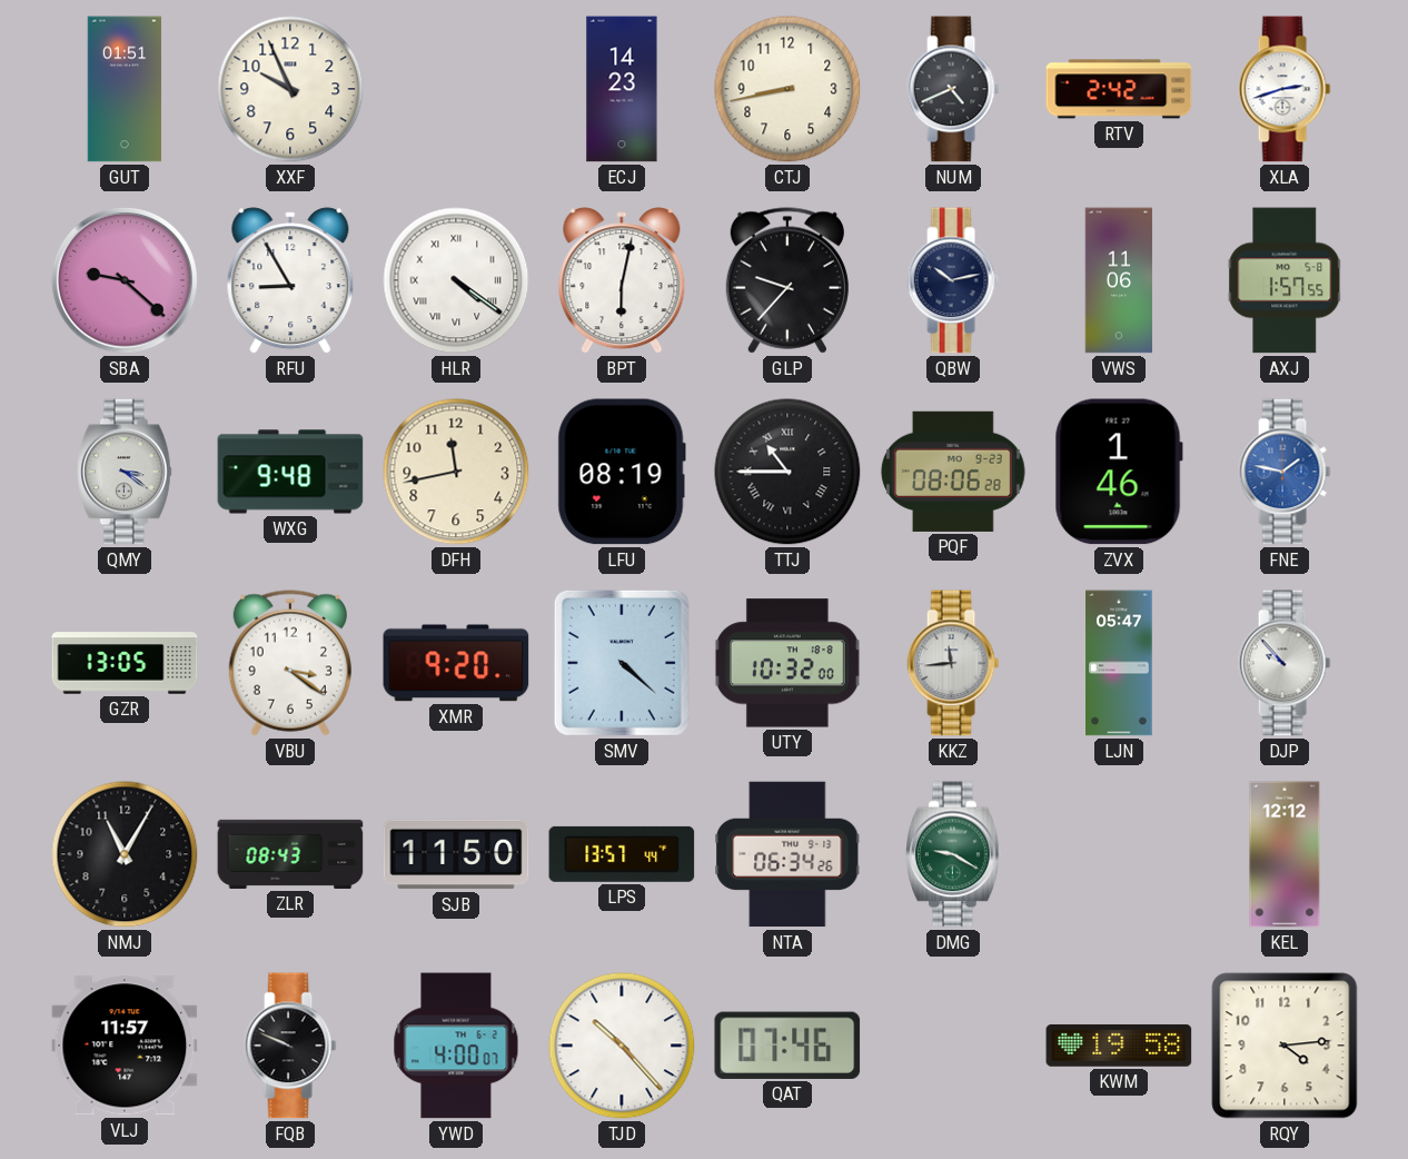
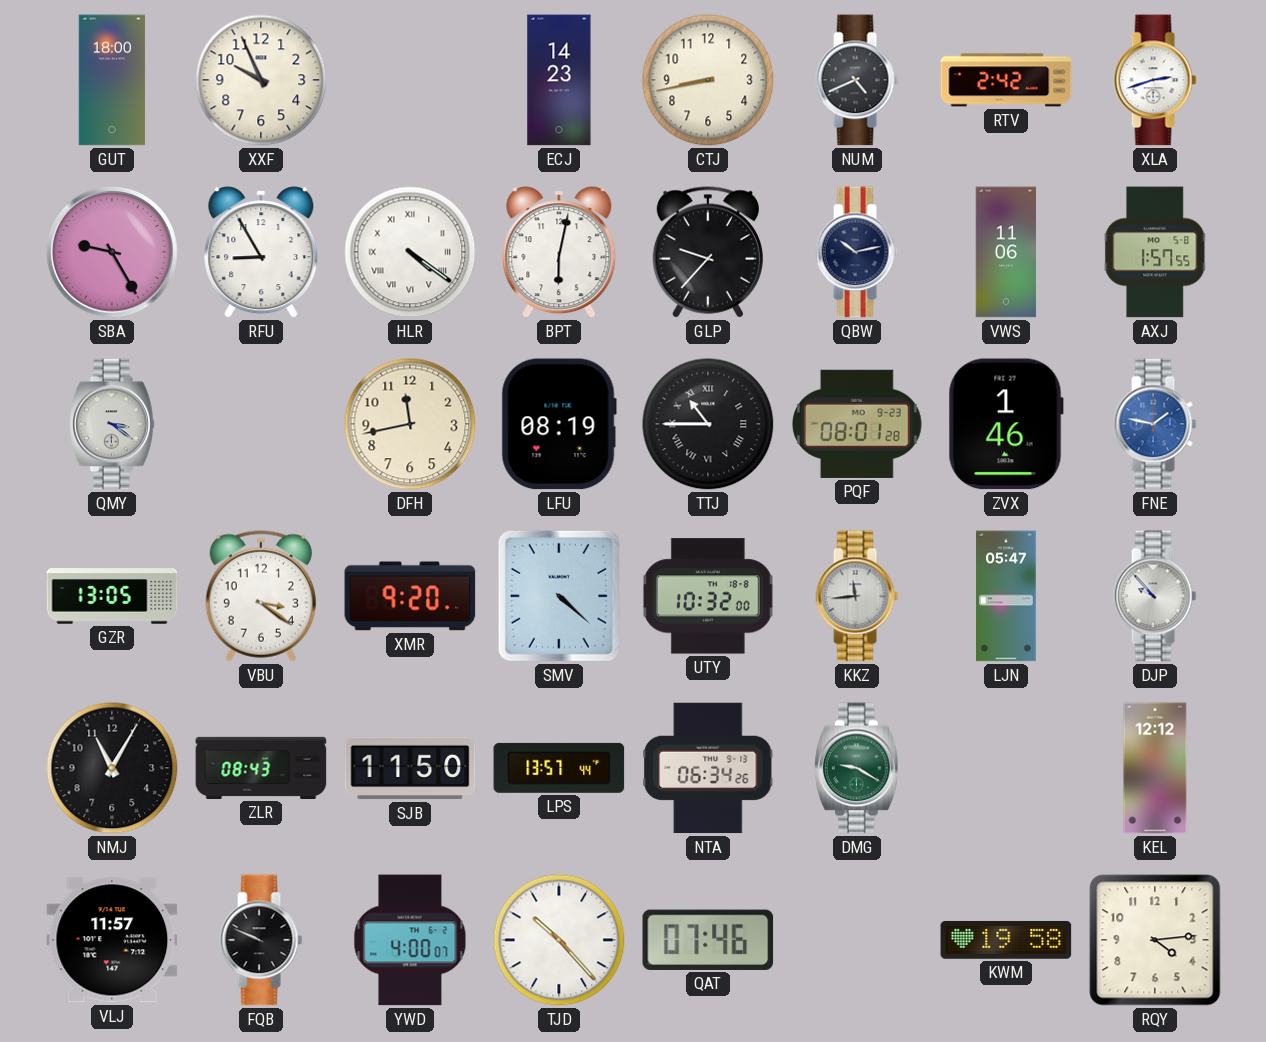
GUT: 01:51 -> 18:00 (112, 80)
SBA: 9:22 -> 9:25 (112, 252)
WXG: 9:48 -> none (290, 472)
PQF: 08:06 -> 08:01 (857, 424)
